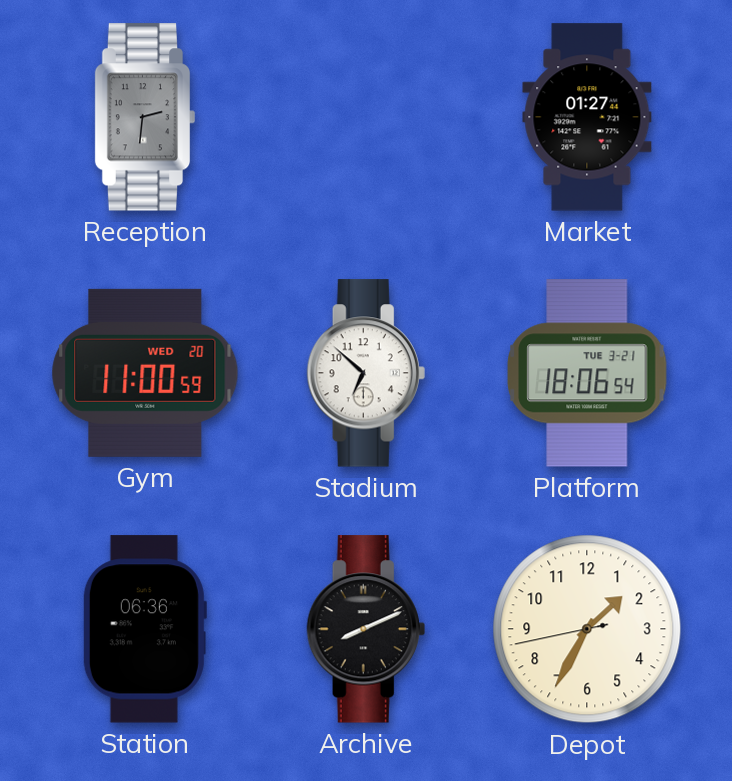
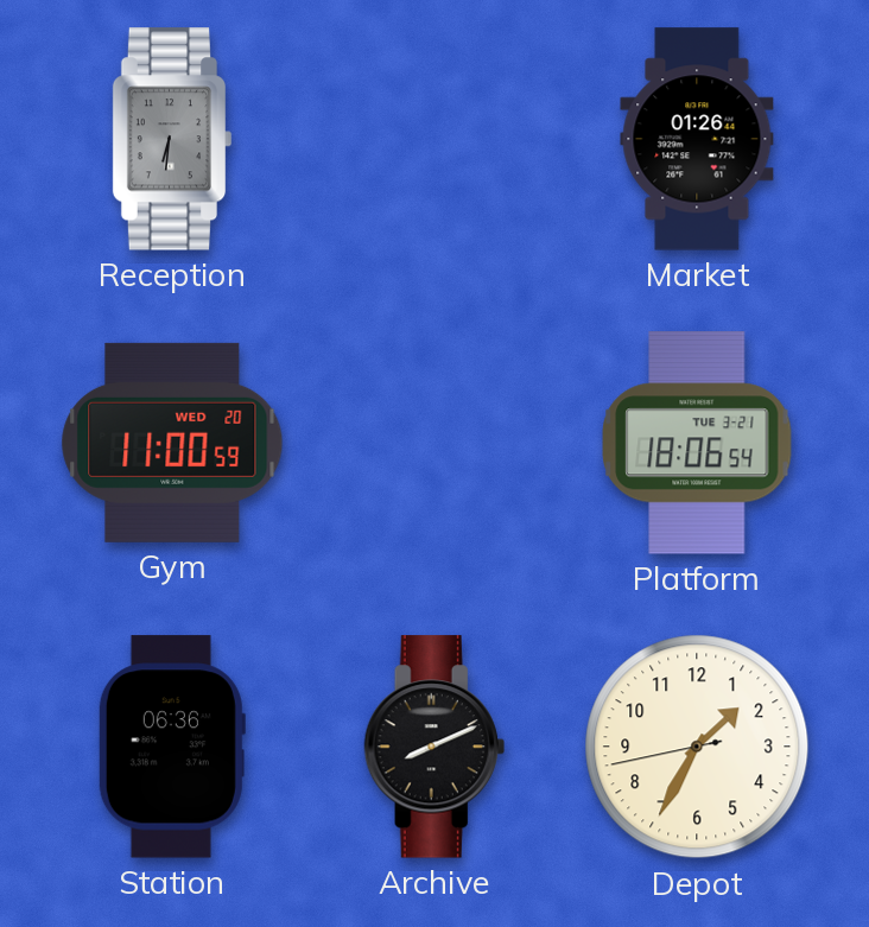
Reception: 2:31 -> 6:31 (172, 139)
Market: 01:27 -> 01:26 (697, 139)
Stadium: 6:52 -> none (366, 373)
